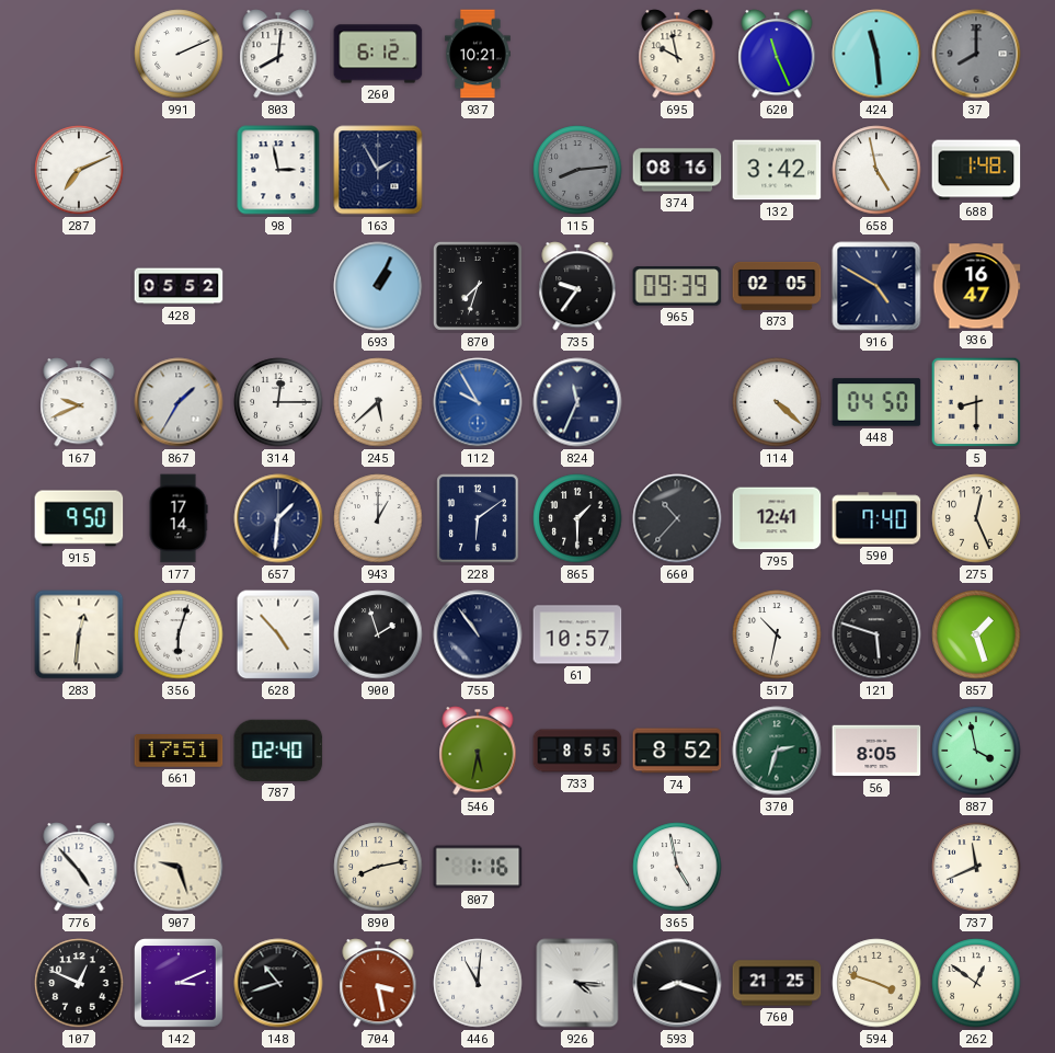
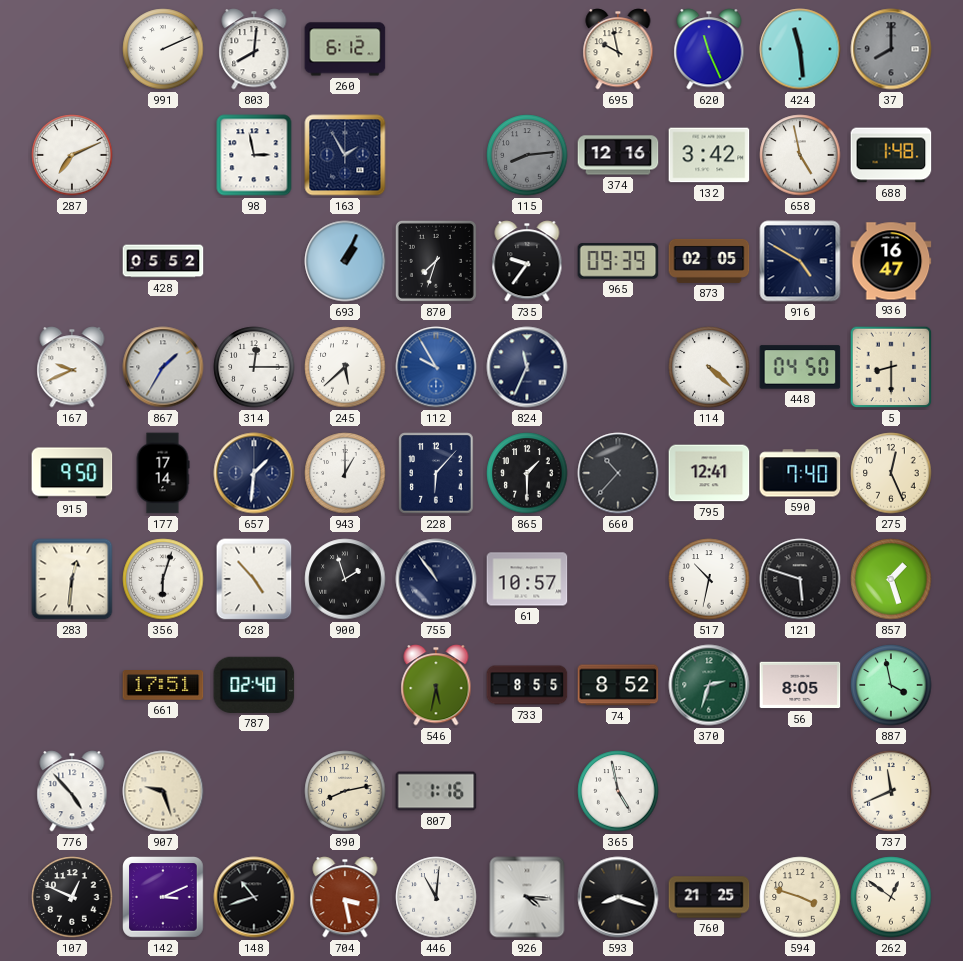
937: 10:21 -> none (478, 54)
374: 08:16 -> 12:16 (618, 155)
228: 6:09 -> 6:07 (436, 473)
